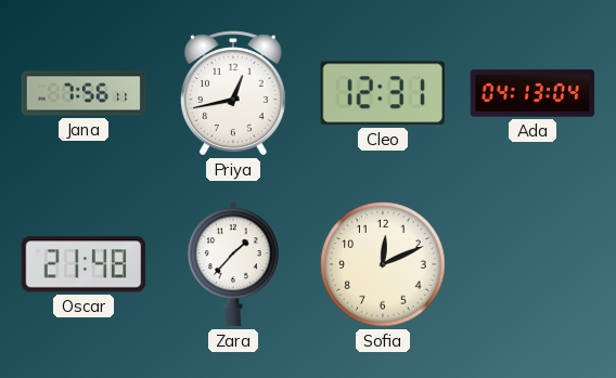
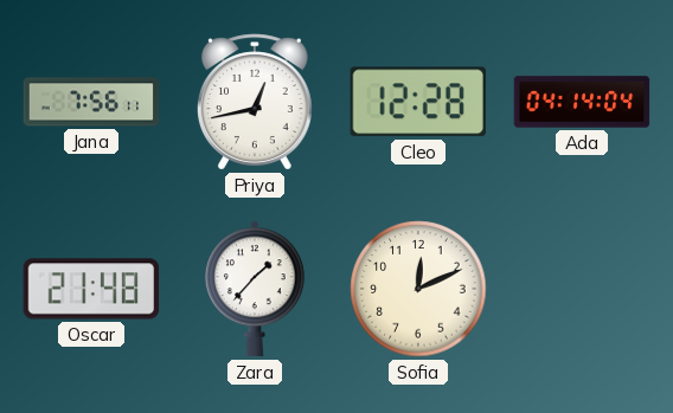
Cleo: 12:31 -> 12:28 (418, 102)
Ada: 04:13 -> 04:14 (582, 102)
